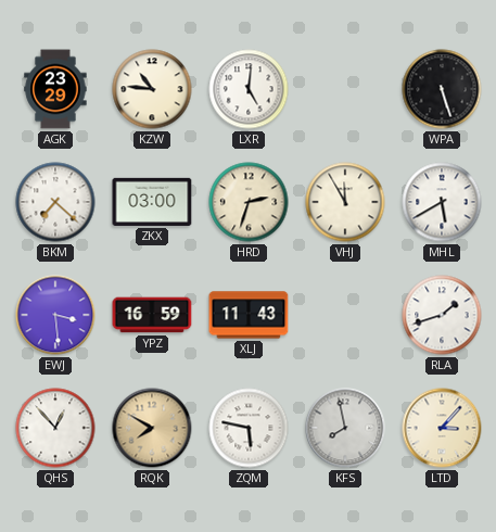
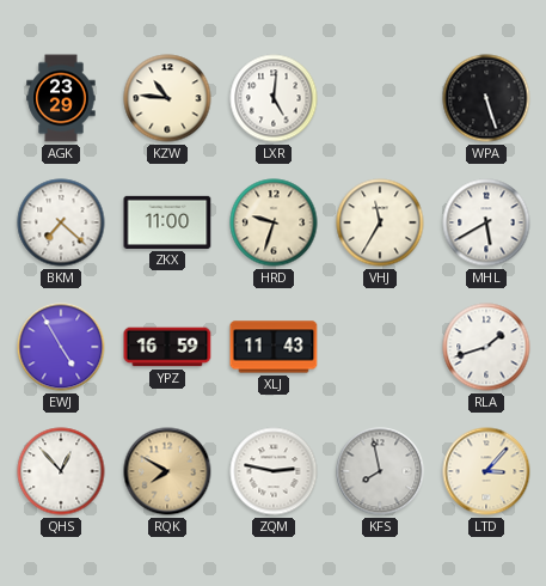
ZKX: 03:00 -> 11:00 (167, 222)
HRD: 2:33 -> 9:33 (274, 222)
VHJ: 11:55 -> 11:35 (380, 222)
EWJ: 3:29 -> 4:55 (61, 347)
ZQM: 5:47 -> 2:47 (274, 471)
